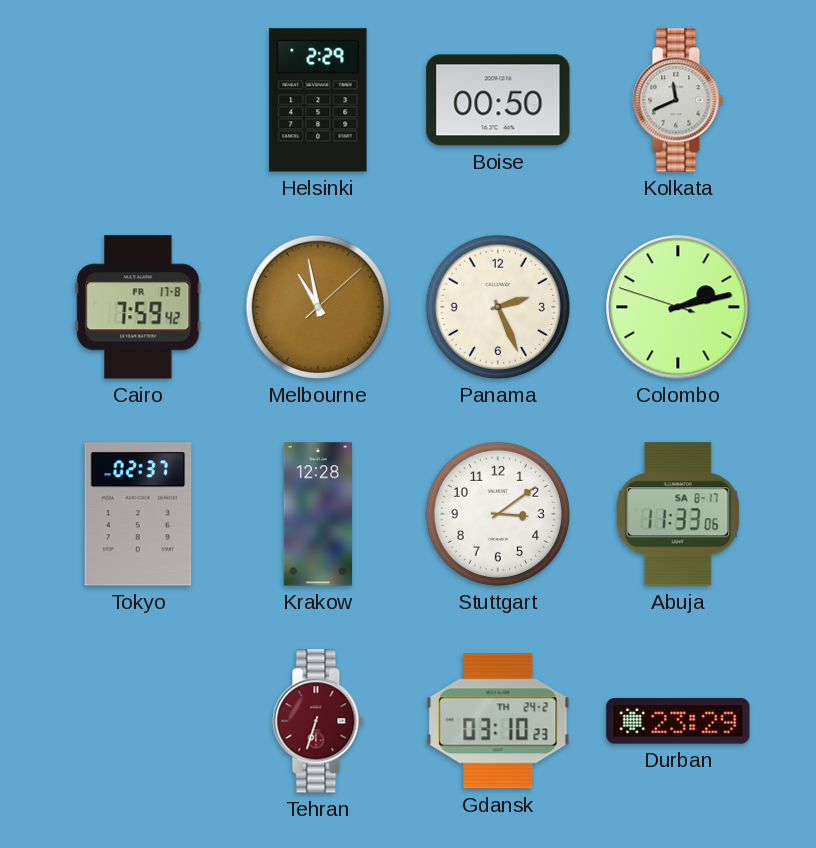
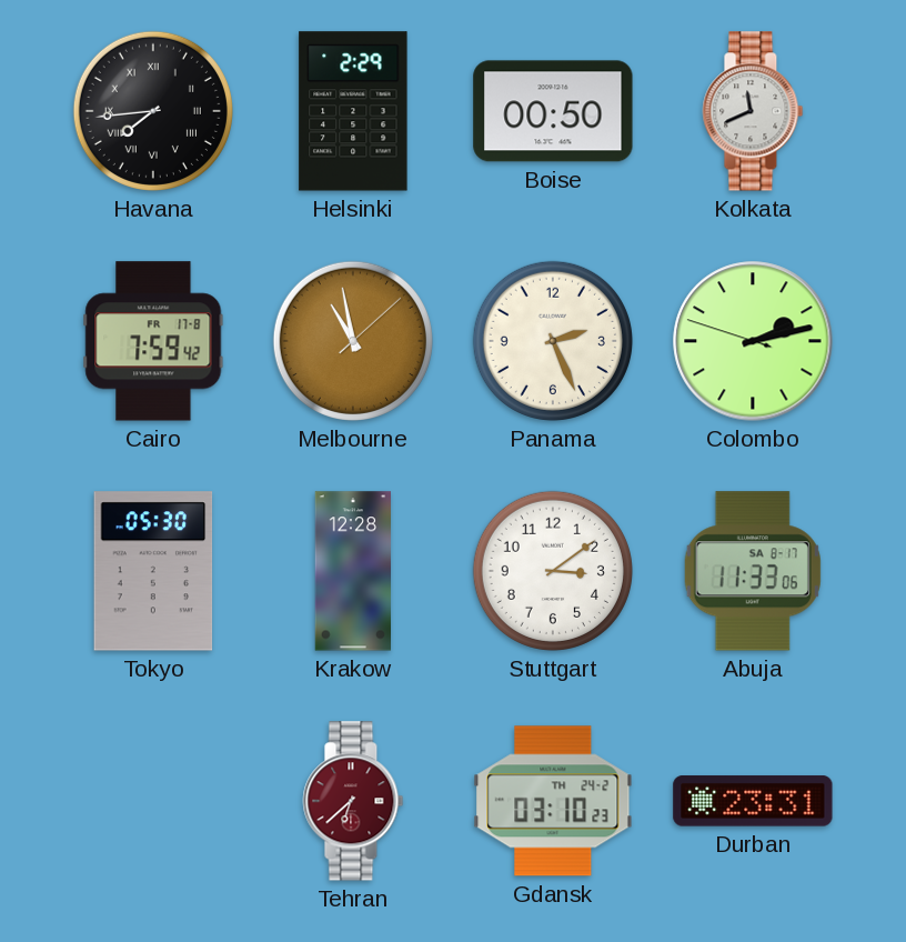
Havana: none -> 7:44 (153, 111)
Tokyo: 02:37 -> 05:30 (153, 571)
Tehran: 6:33 -> 6:38 (353, 801)
Durban: 23:29 -> 23:31 (753, 801)
